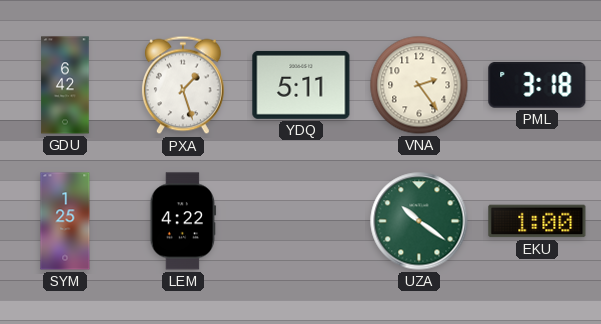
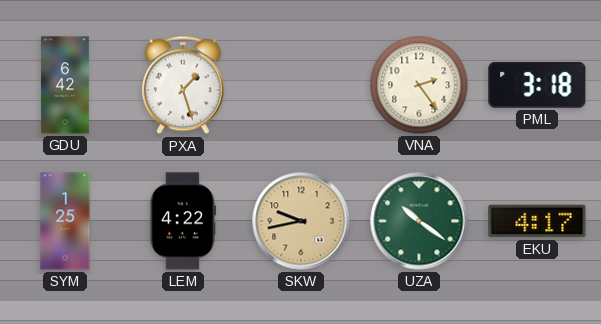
YDQ: 5:11 -> none (301, 85)
SKW: none -> 9:43 (301, 221)
EKU: 1:00 -> 4:17 (537, 221)
